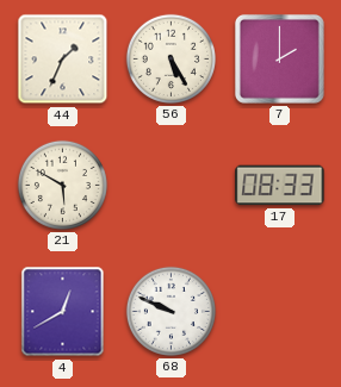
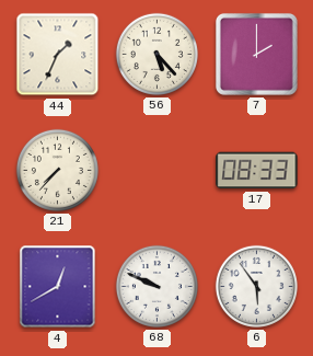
56: 5:25 -> 5:23 (156, 54)
21: 5:50 -> 7:37 (57, 170)
6: none -> 5:54 (256, 286)
